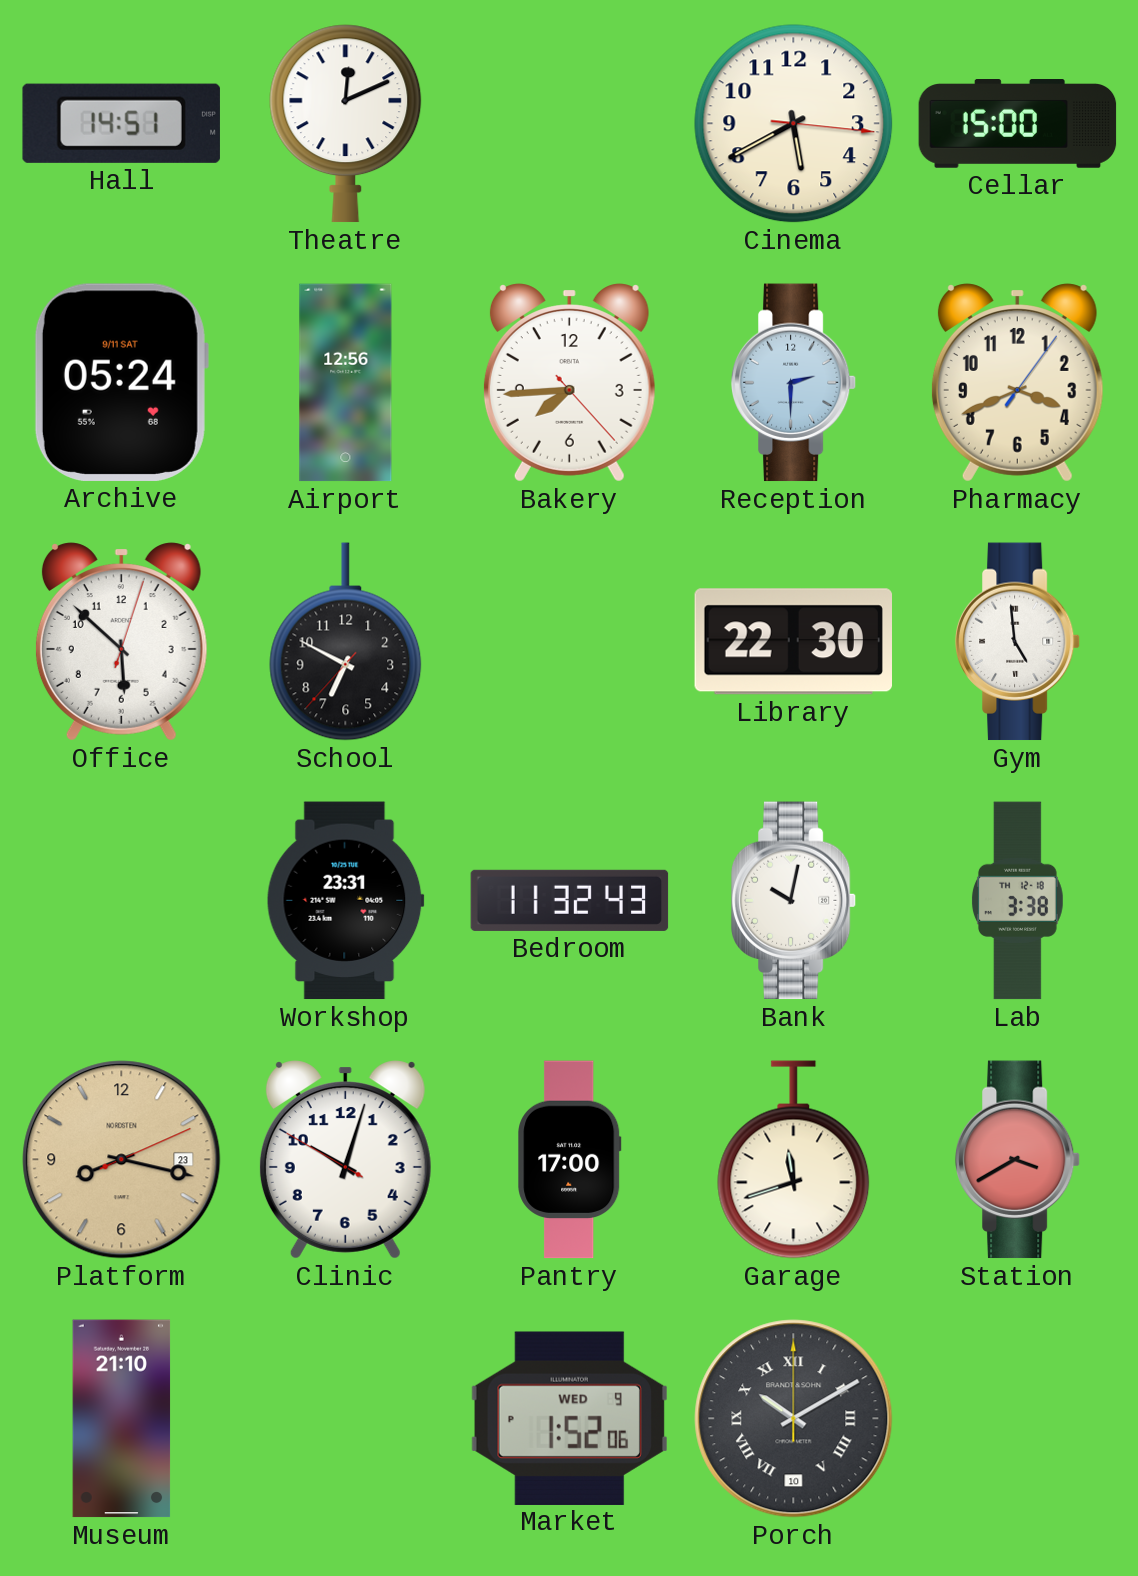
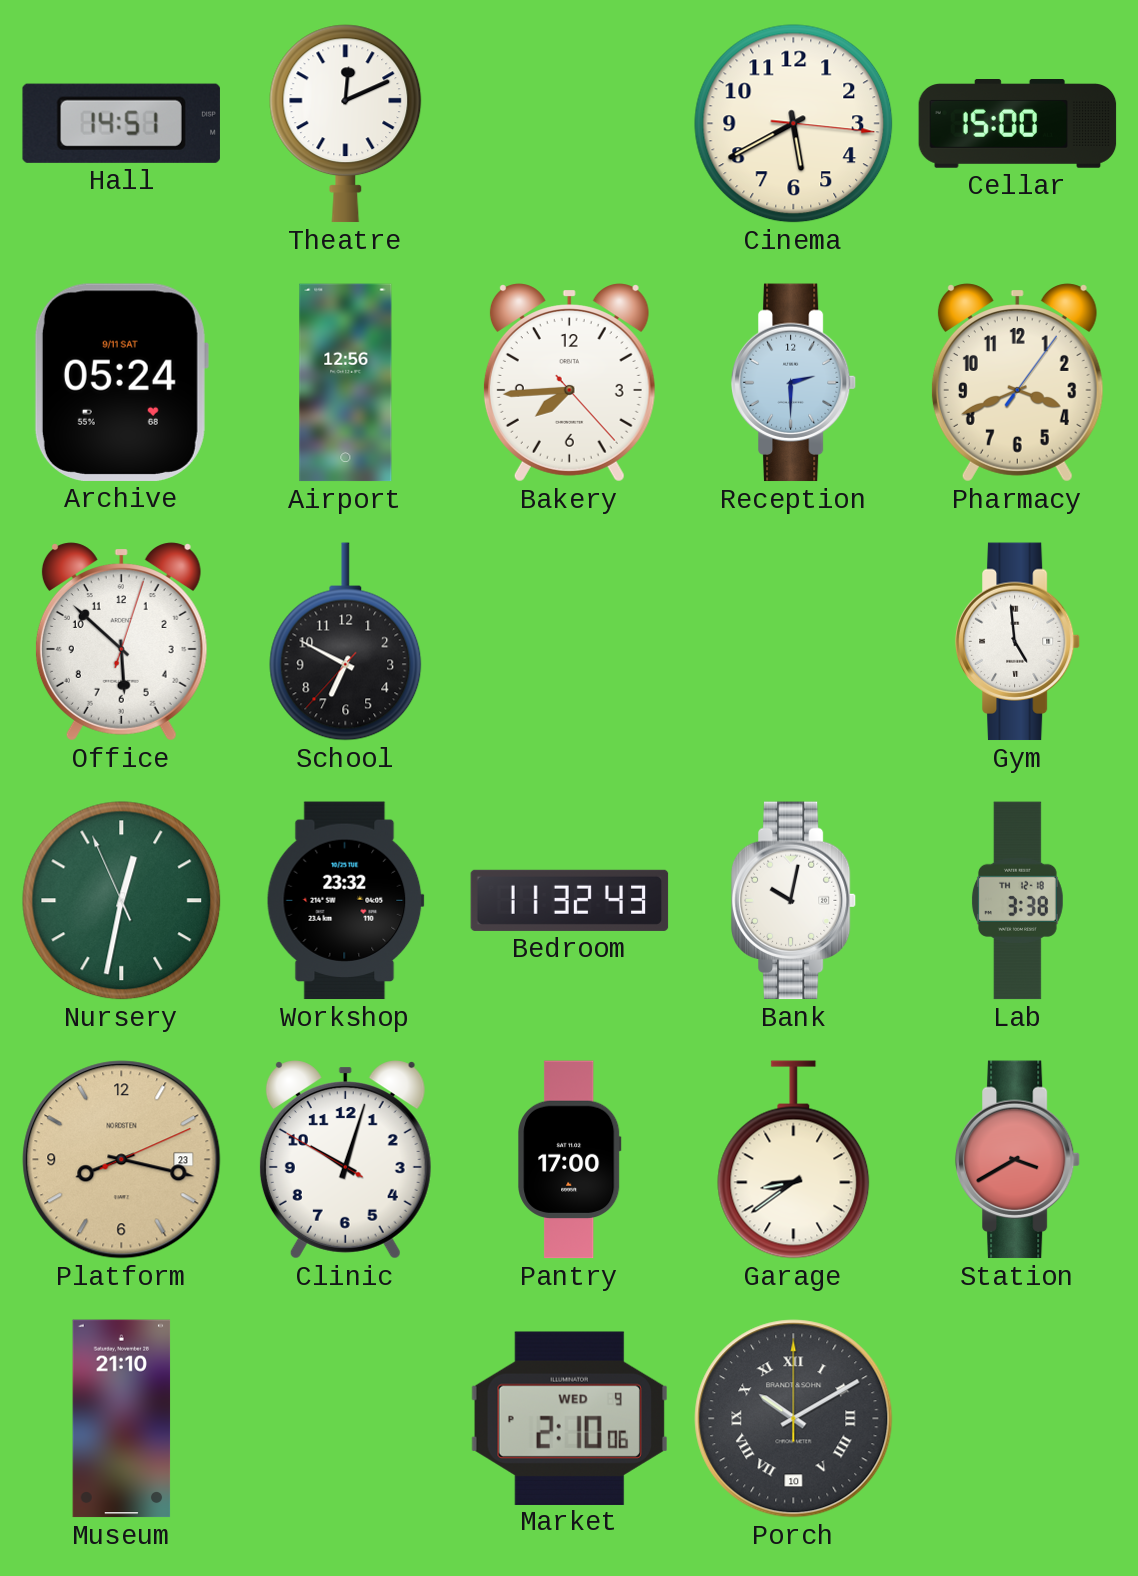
Library: 22:30 -> none (793, 642)
Nursery: none -> 12:31 (122, 901)
Workshop: 23:31 -> 23:32 (345, 901)
Garage: 11:42 -> 8:39 (794, 1160)
Market: 1:52 -> 2:10 (569, 1418)
